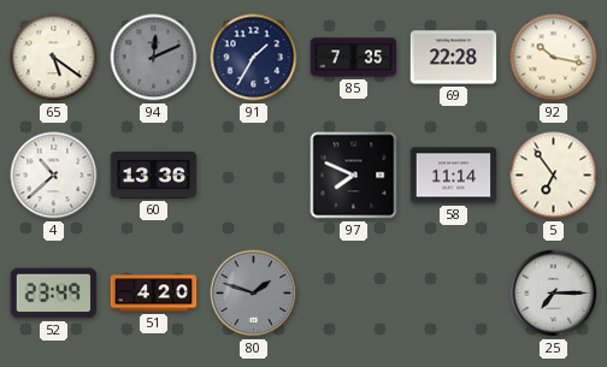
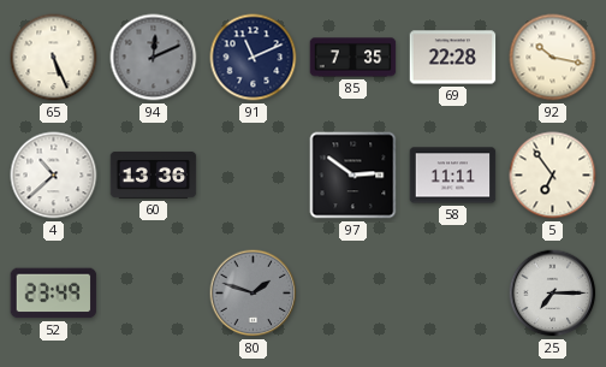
65: 5:21 -> 5:26 (54, 58)
91: 1:35 -> 11:11 (254, 58)
97: 7:49 -> 2:51 (353, 176)
58: 11:14 -> 11:11 (453, 176)
51: 4:20 -> none (154, 294)
